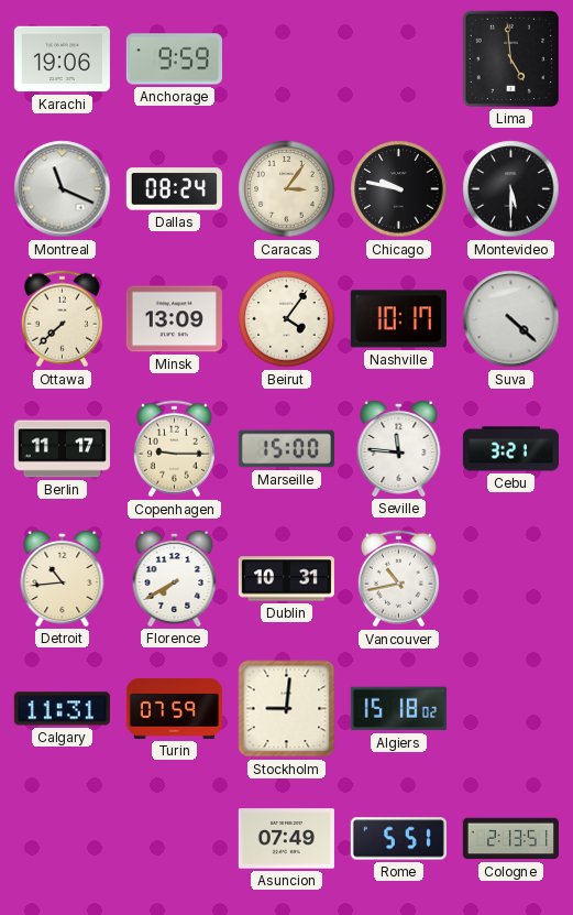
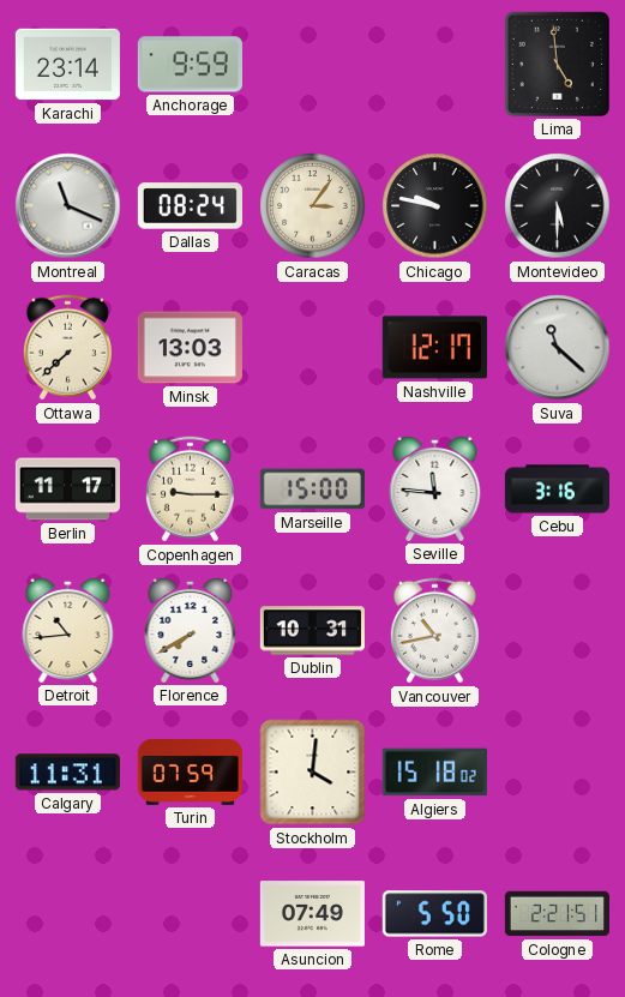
Karachi: 19:06 -> 23:14 (67, 65)
Minsk: 13:09 -> 13:03 (190, 348)
Beirut: 4:06 -> none (287, 319)
Nashville: 10:17 -> 12:17 (434, 348)
Suva: 4:22 -> 11:22 (558, 348)
Cebu: 3:21 -> 3:16 (557, 490)
Stockholm: 9:01 -> 4:01 (313, 773)
Rome: 5:51 -> 5:50 (434, 914)
Cologne: 2:13 -> 2:21 (557, 914)
